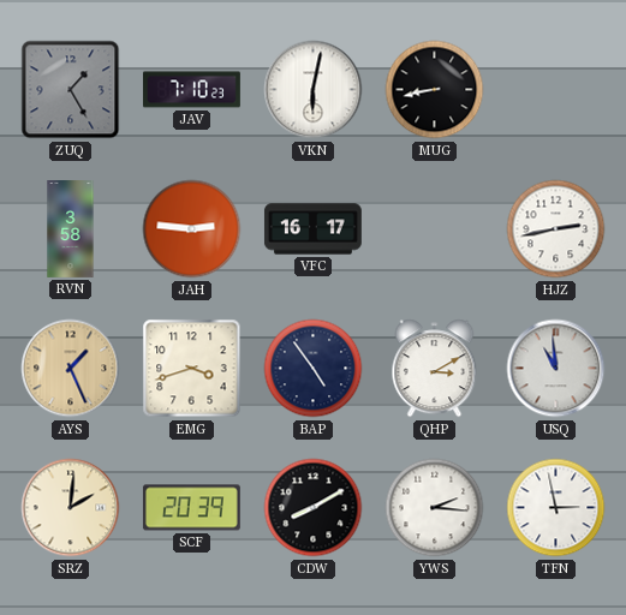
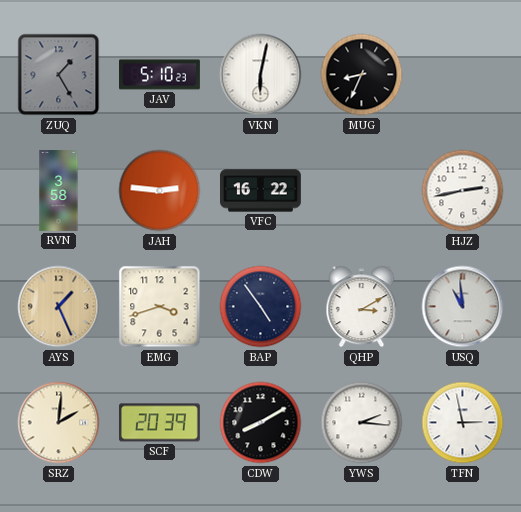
JAV: 7:10 -> 5:10 (160, 75)
MUG: 8:43 -> 8:34 (362, 75)
VFC: 16:17 -> 16:22 (260, 191)
